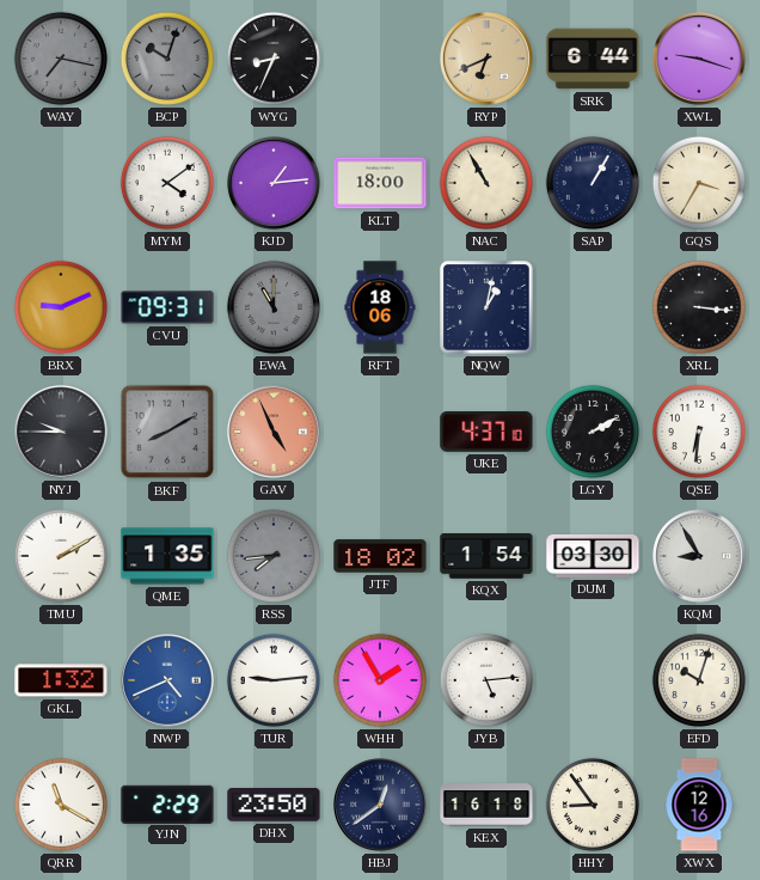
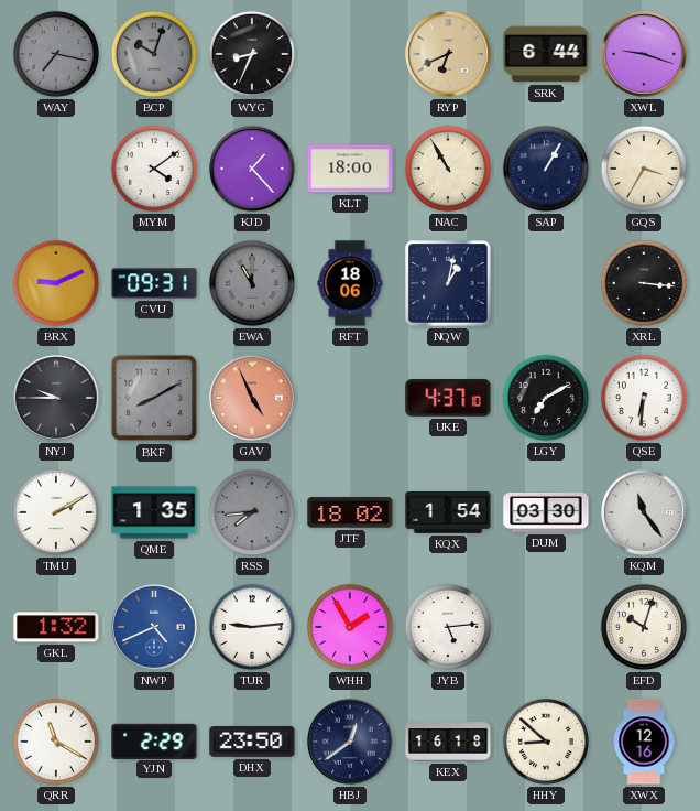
KJD: 1:14 -> 1:23 (253, 170)
LGY: 2:10 -> 7:10 (546, 398)
KQM: 8:55 -> 11:24 (645, 513)
HHY: 8:54 -> 8:52 (546, 742)
